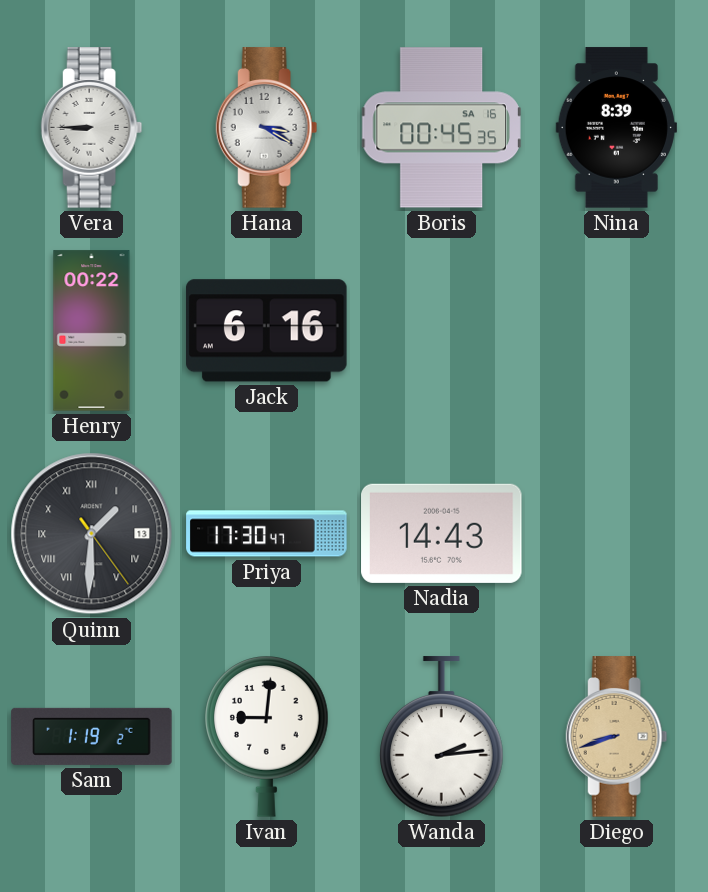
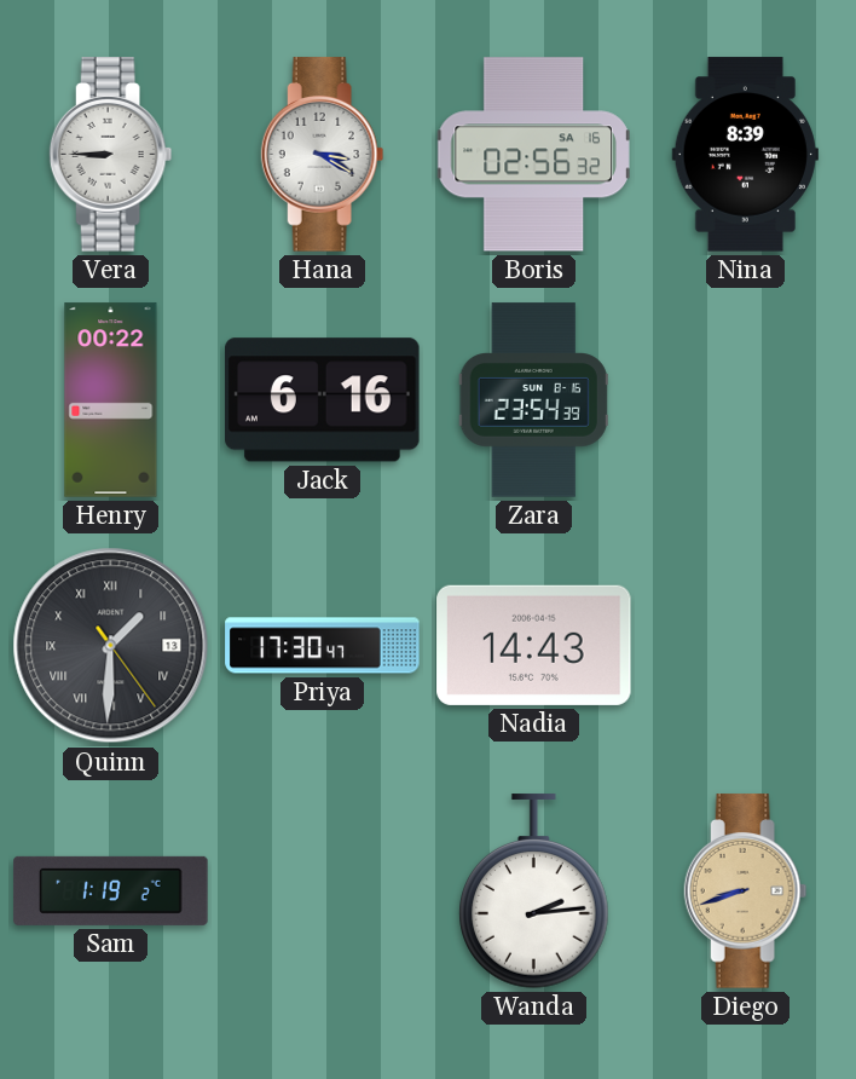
Boris: 00:45 -> 02:56 (533, 155)
Zara: none -> 23:54 (533, 400)
Ivan: 9:01 -> none (267, 737)
